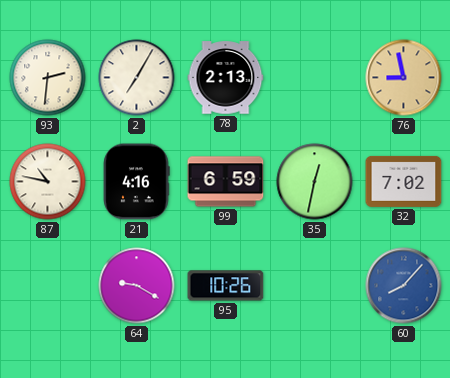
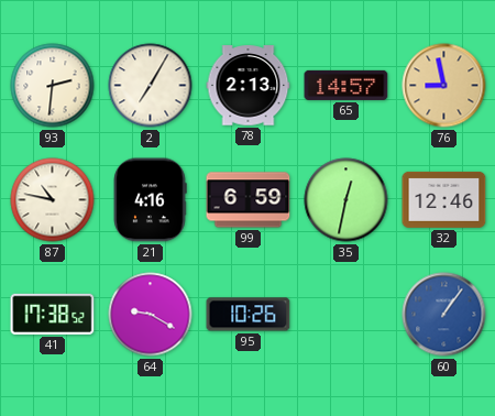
65: none -> 14:57 (346, 85)
32: 7:02 -> 12:46 (444, 199)
41: none -> 17:38 (53, 314)
60: 8:07 -> 1:06 (444, 315)
